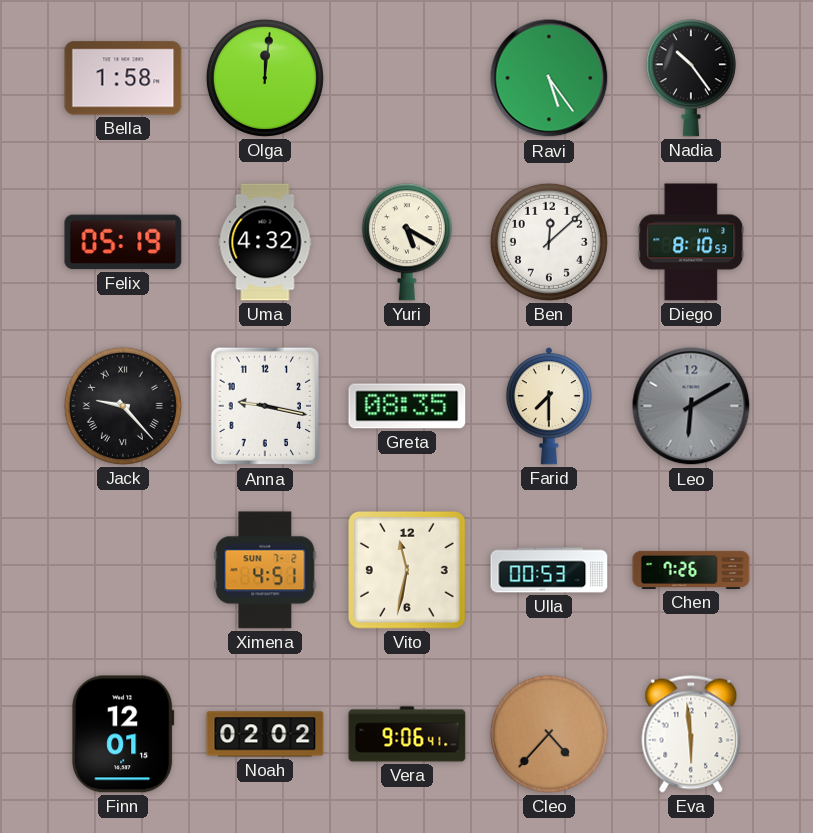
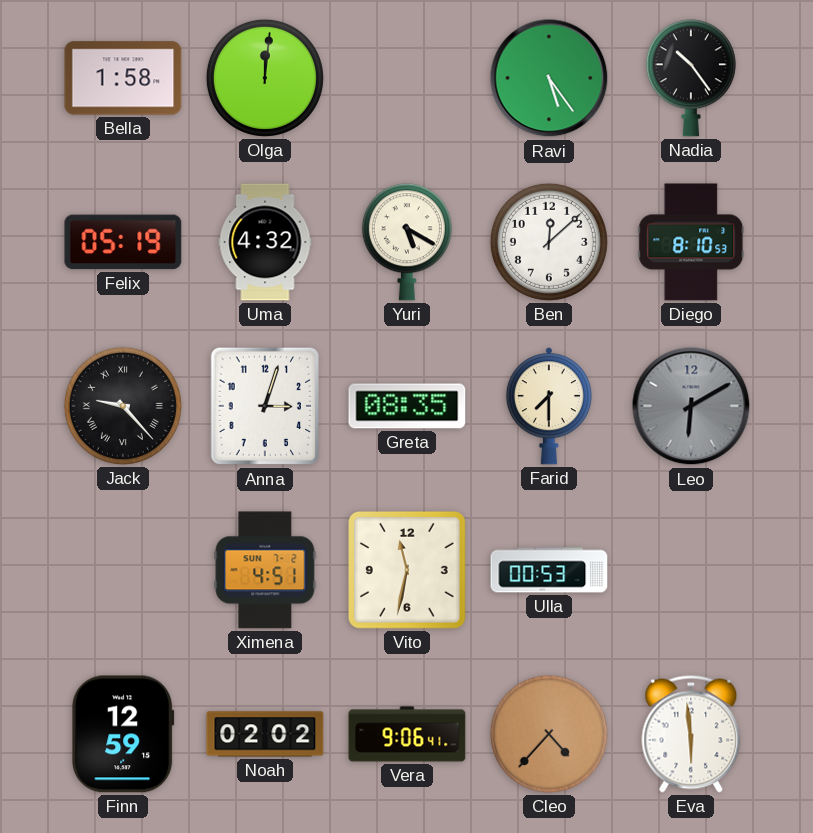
Anna: 9:17 -> 3:03 (264, 406)
Chen: 7:26 -> none (691, 570)
Finn: 12:01 -> 12:59 (123, 734)
